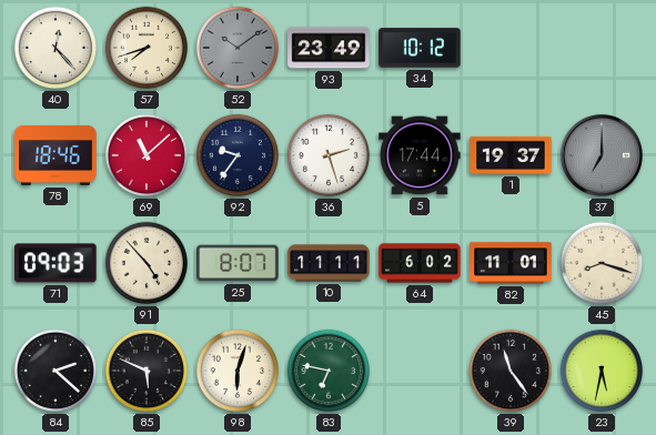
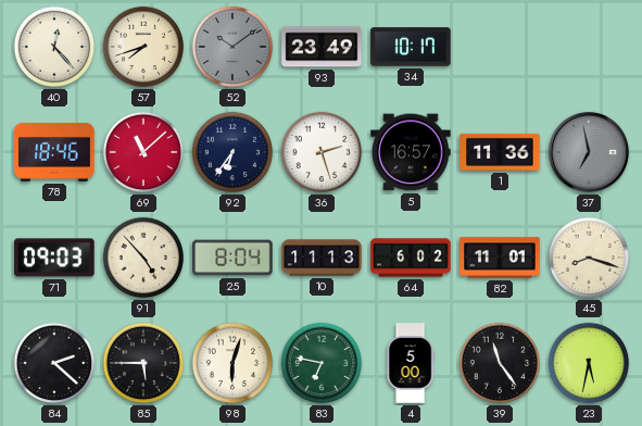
34: 10:12 -> 10:17 (411, 47)
92: 9:36 -> 6:36 (232, 152)
5: 17:44 -> 16:57 (411, 152)
1: 19:37 -> 11:36 (500, 152)
37: 7:00 -> 6:58 (589, 152)
25: 8:07 -> 8:04 (232, 258)
10: 11:11 -> 11:13 (322, 258)
85: 5:49 -> 5:45 (143, 363)
4: none -> 5:00 (411, 363)
